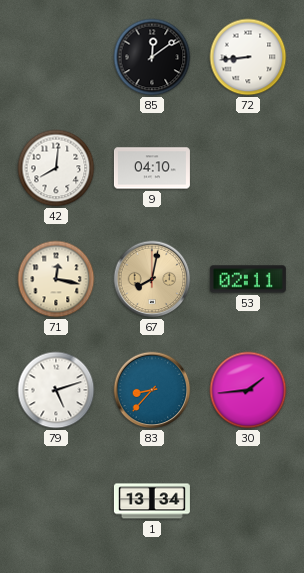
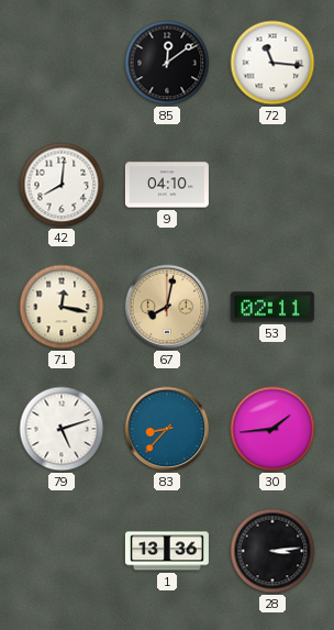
72: 8:44 -> 11:16 (272, 63)
1: 13:34 -> 13:36 (167, 551)
28: none -> 3:14 (272, 551)
